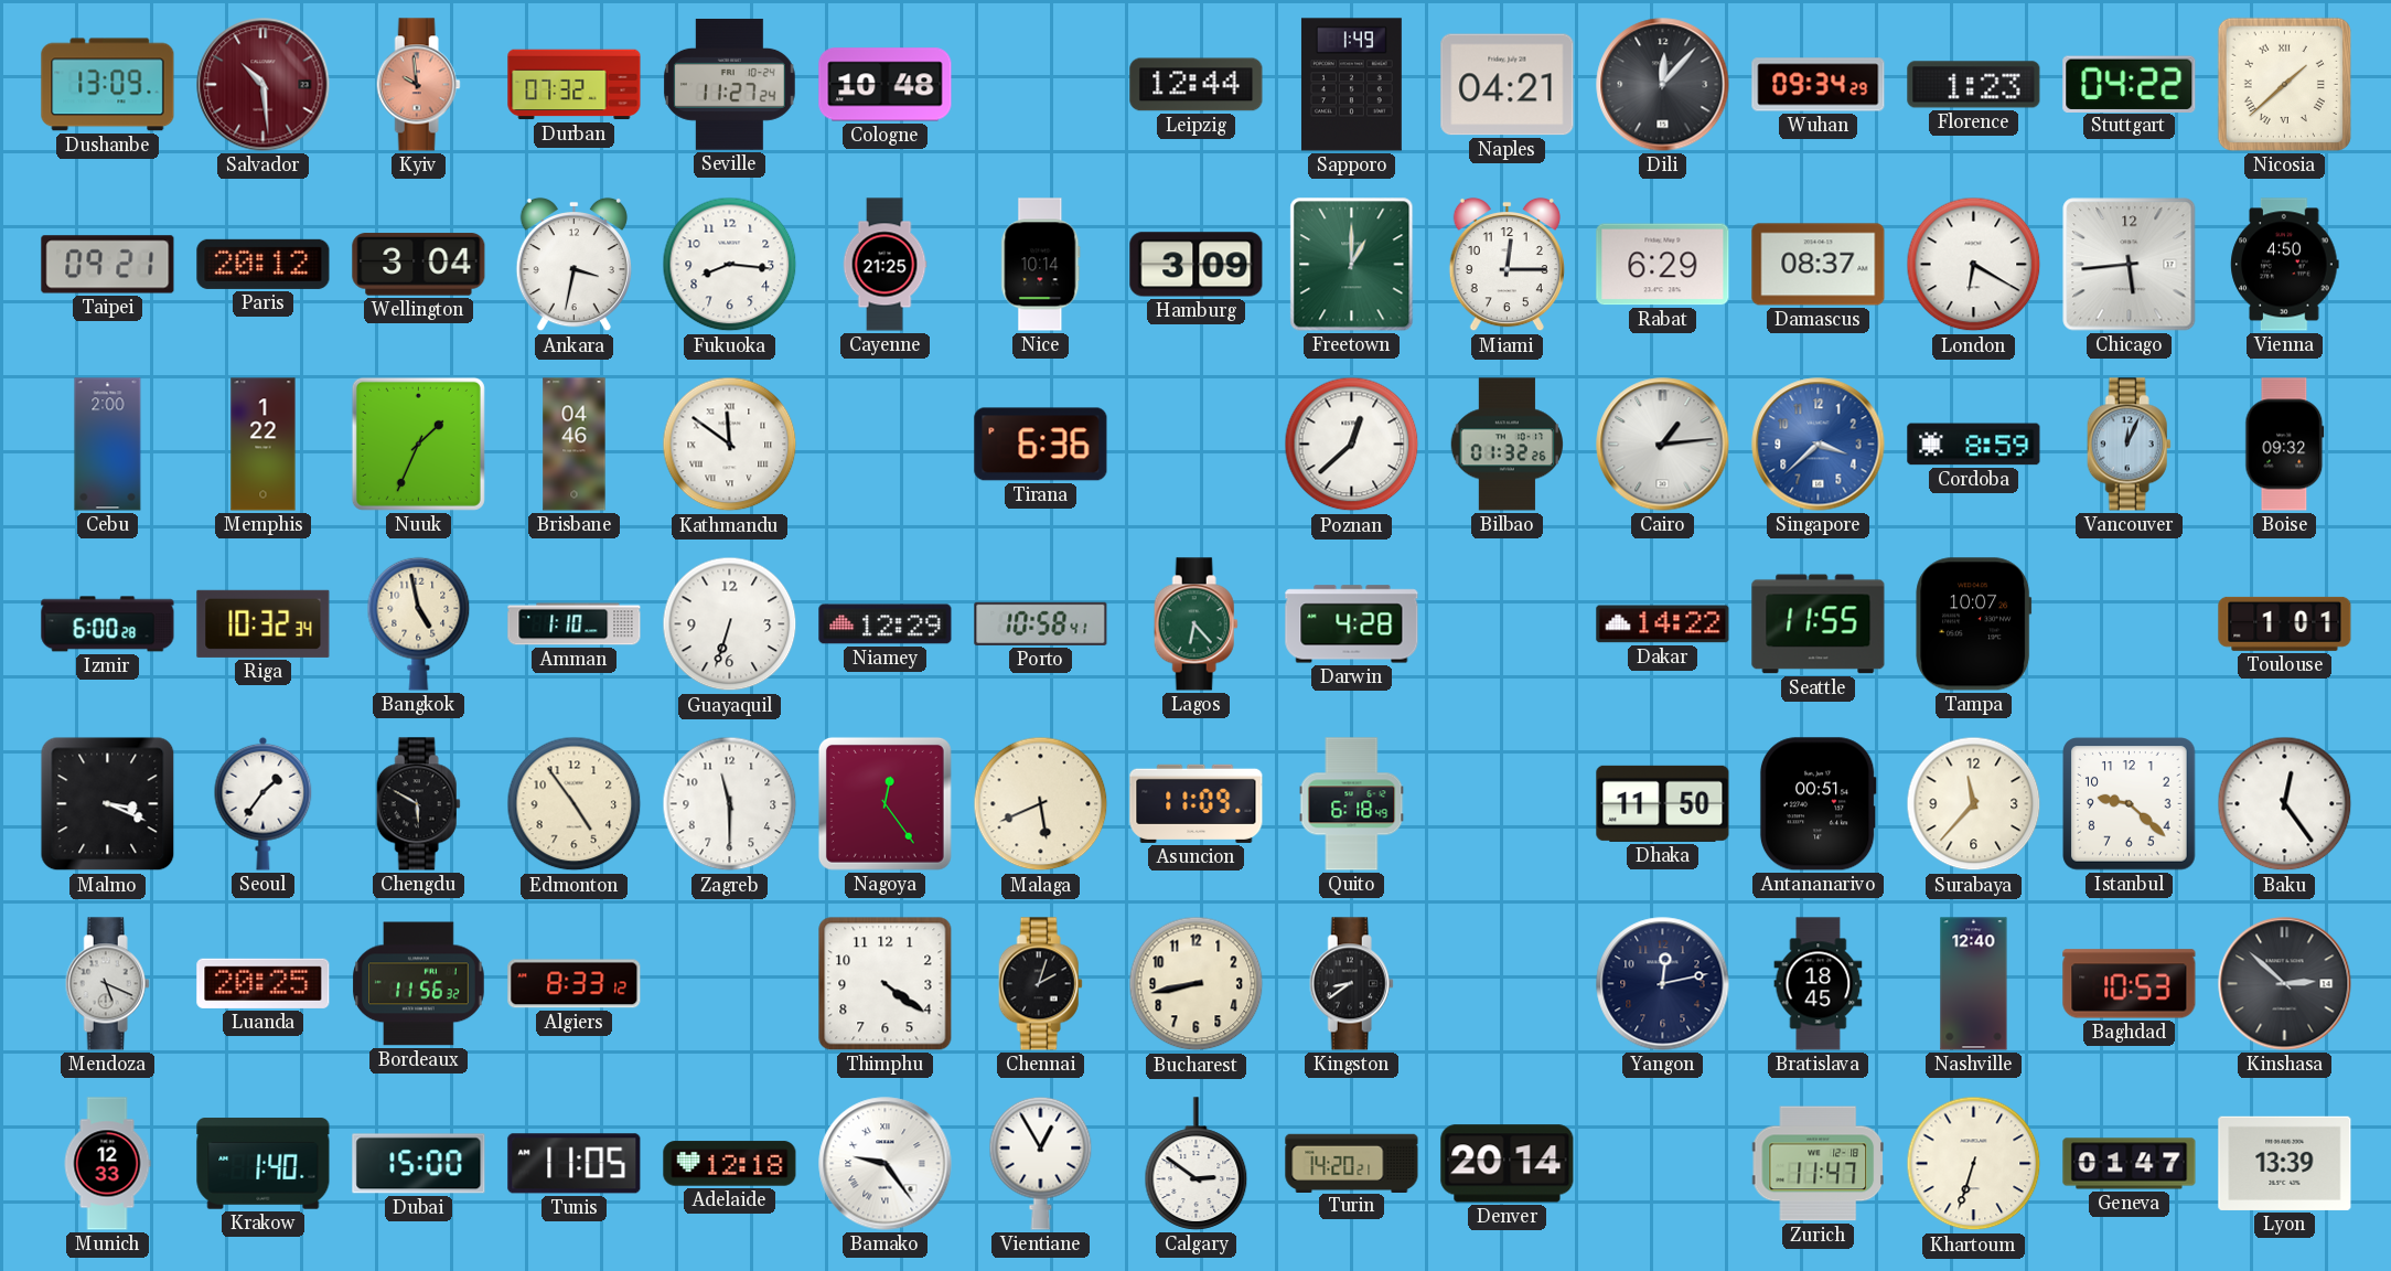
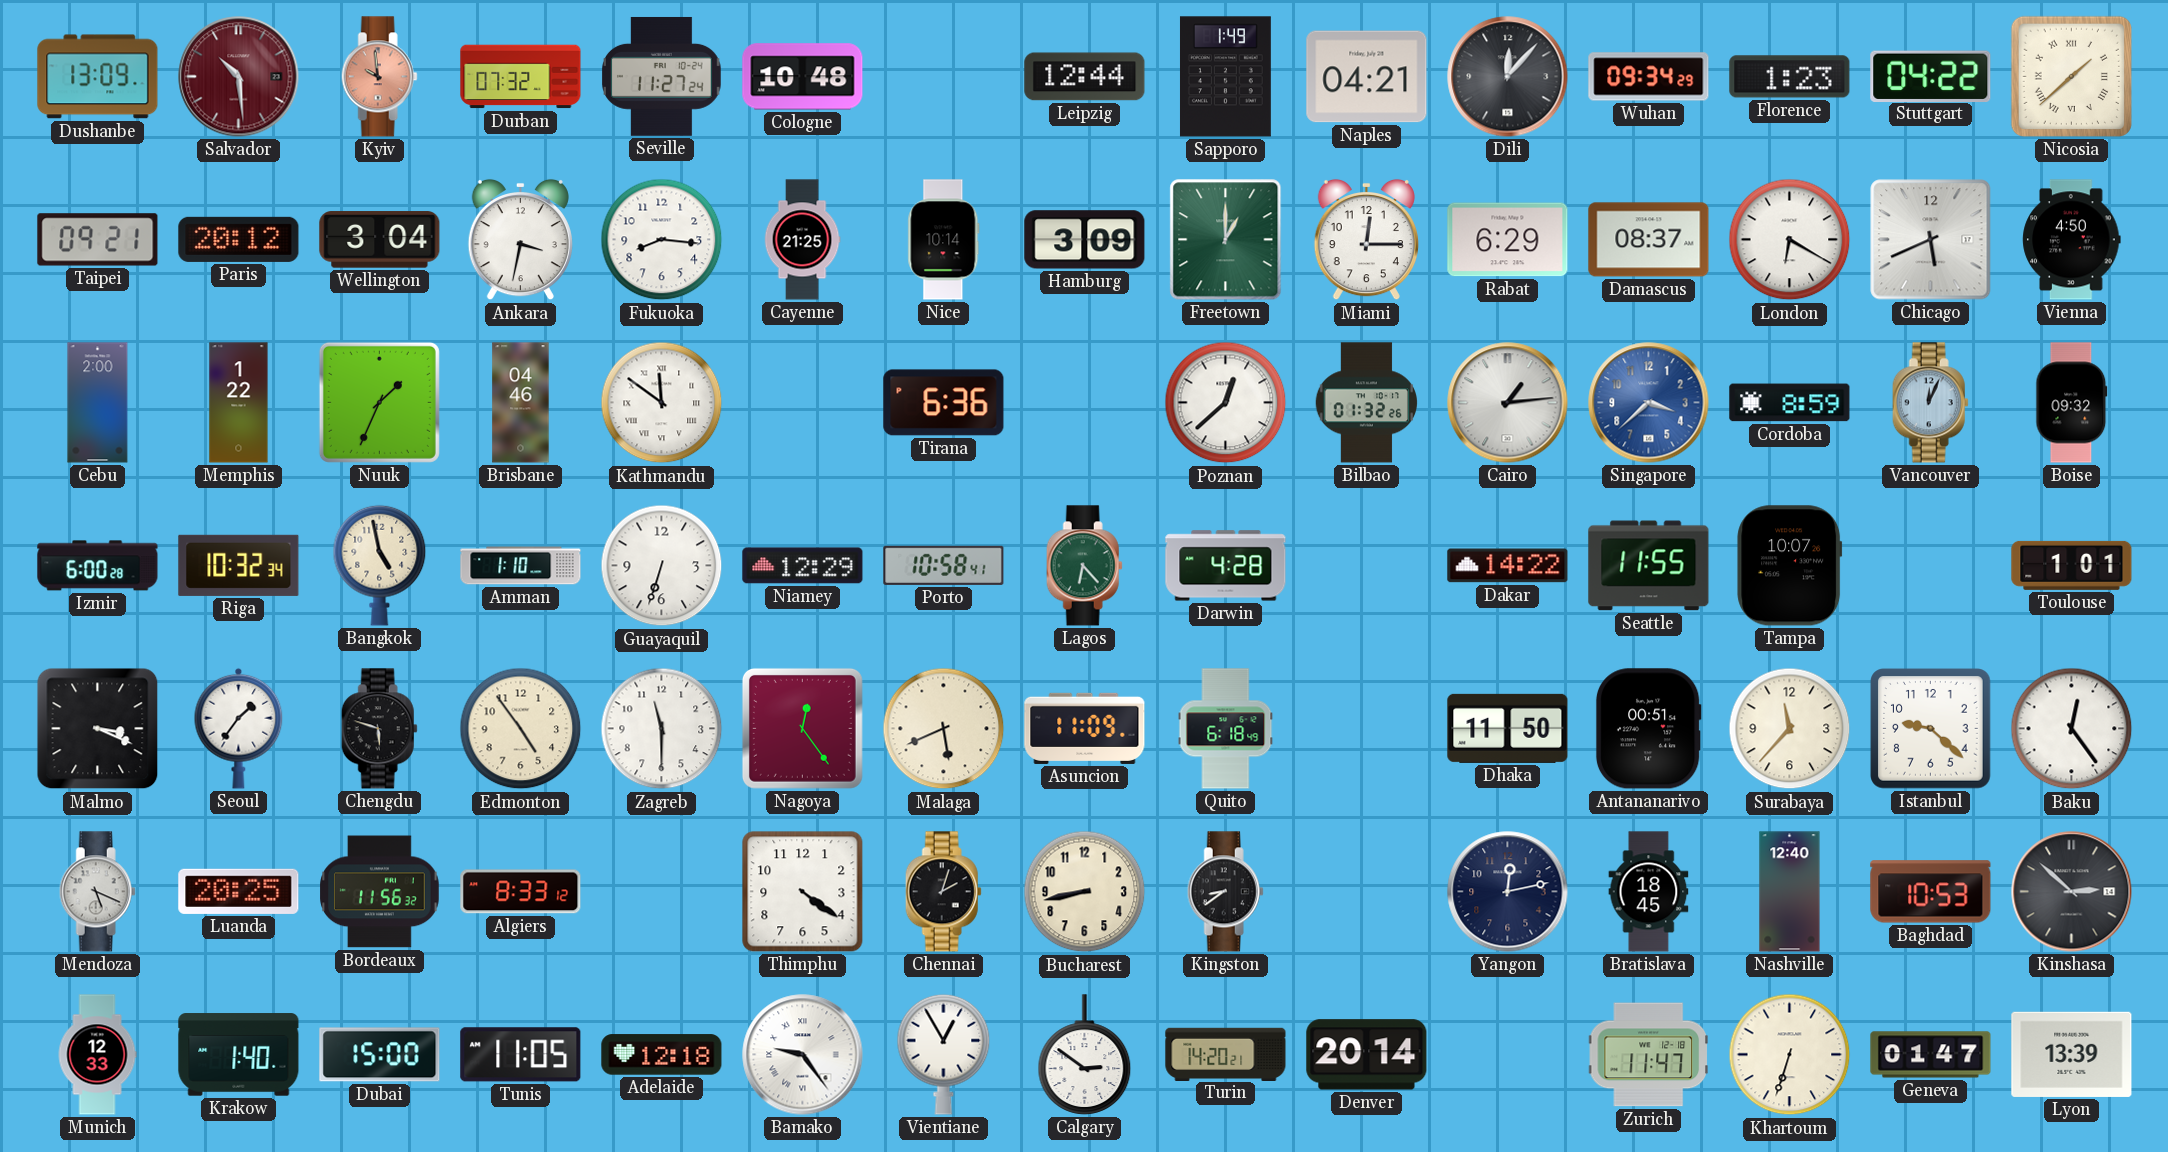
Chicago: 5:44 -> 5:41 (1931, 240)
Chengdu: 5:50 -> 5:48 (379, 729)
